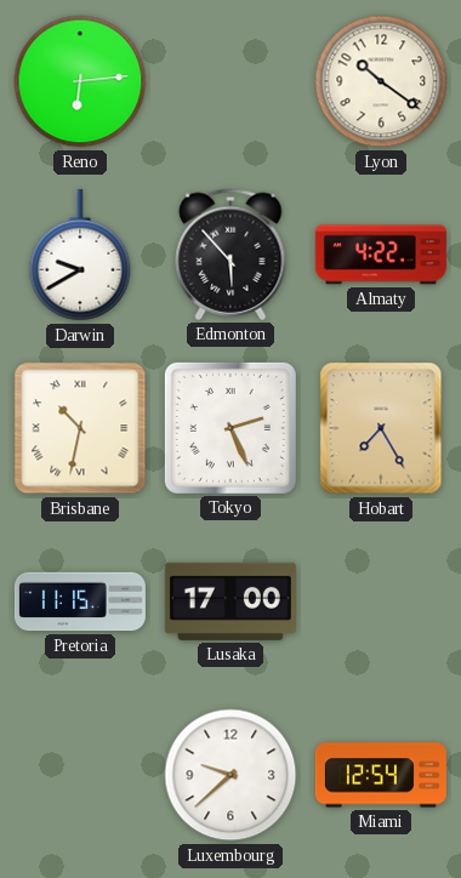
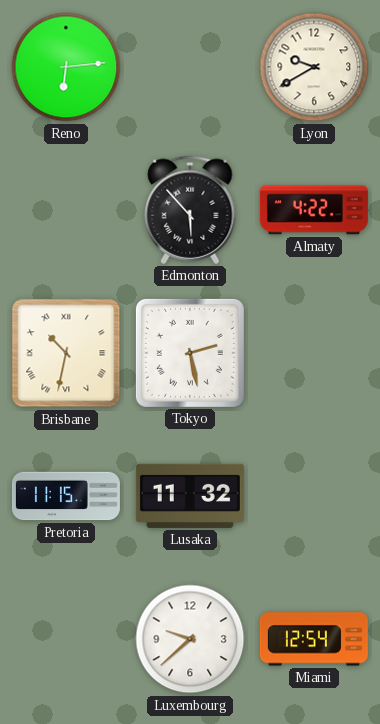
Lyon: 10:21 -> 9:40 (314, 67)
Darwin: 9:40 -> none (80, 255)
Tokyo: 2:26 -> 2:28 (190, 353)
Hobart: 7:25 -> none (381, 428)
Lusaka: 17:00 -> 11:32 (190, 496)
